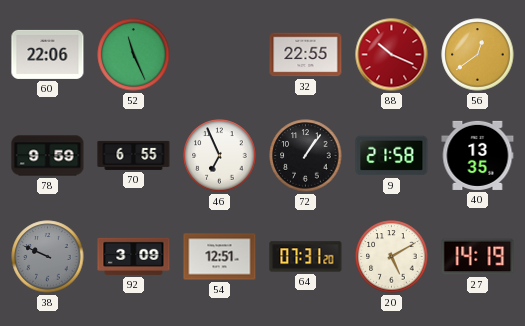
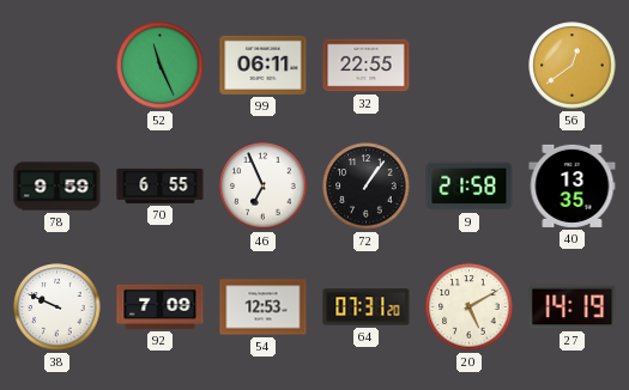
60: 22:06 -> none (48, 54)
99: none -> 06:11 (264, 65)
88: 10:19 -> none (392, 55)
38 dial: grey -> white (58, 307)
92: 3:09 -> 7:09 (161, 306)
54: 12:51 -> 12:53 (264, 307)
